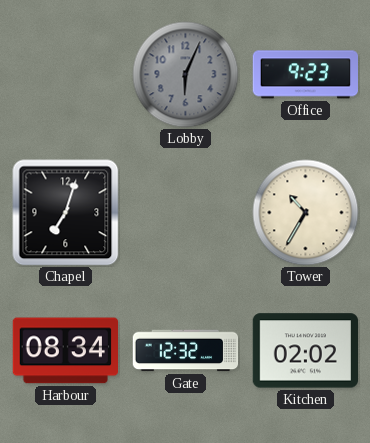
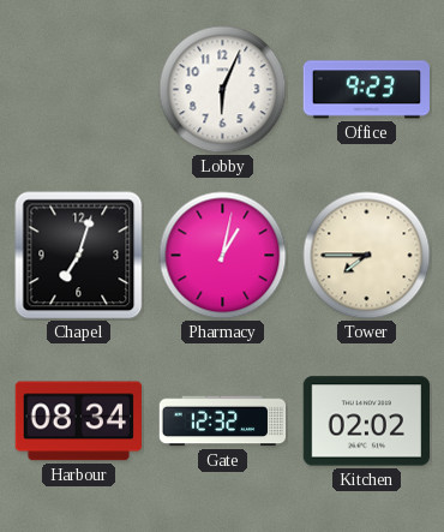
Lobby dial: grey -> white (223, 90)
Pharmacy: none -> 1:02 (223, 256)
Tower: 10:35 -> 7:45 (367, 256)
